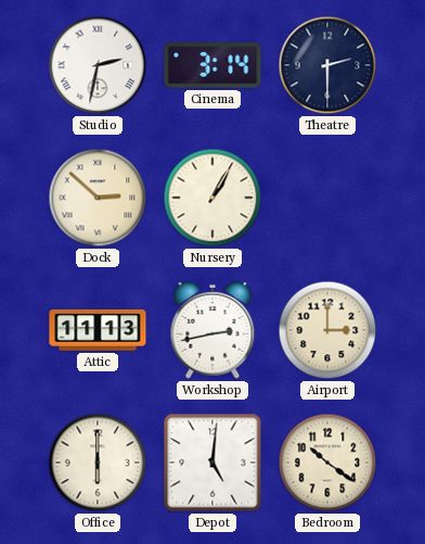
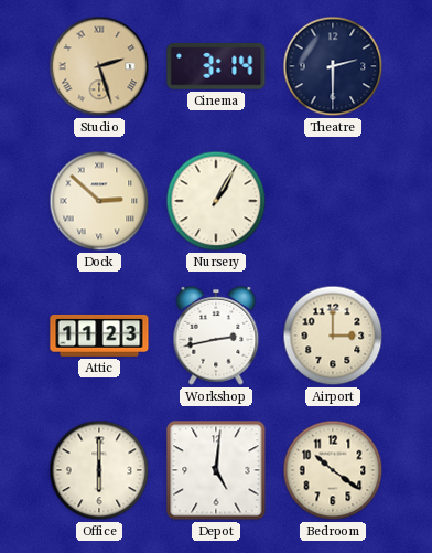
Studio: 2:32 -> 2:27 (99, 66)
Studio dial: white -> champagne (99, 66)
Attic: 11:13 -> 11:23 (99, 337)
